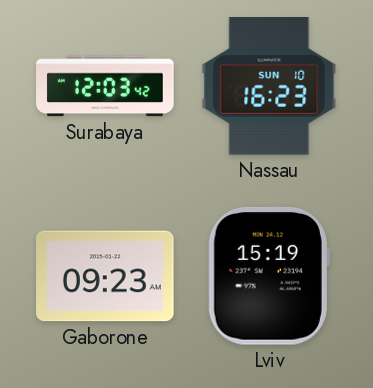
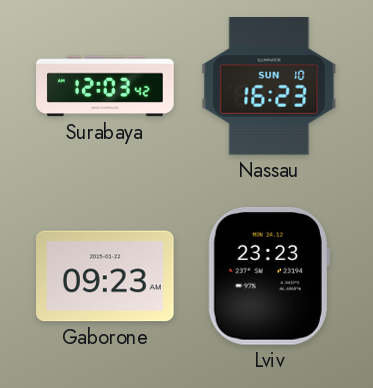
Lviv: 15:19 -> 23:23 (269, 277)
